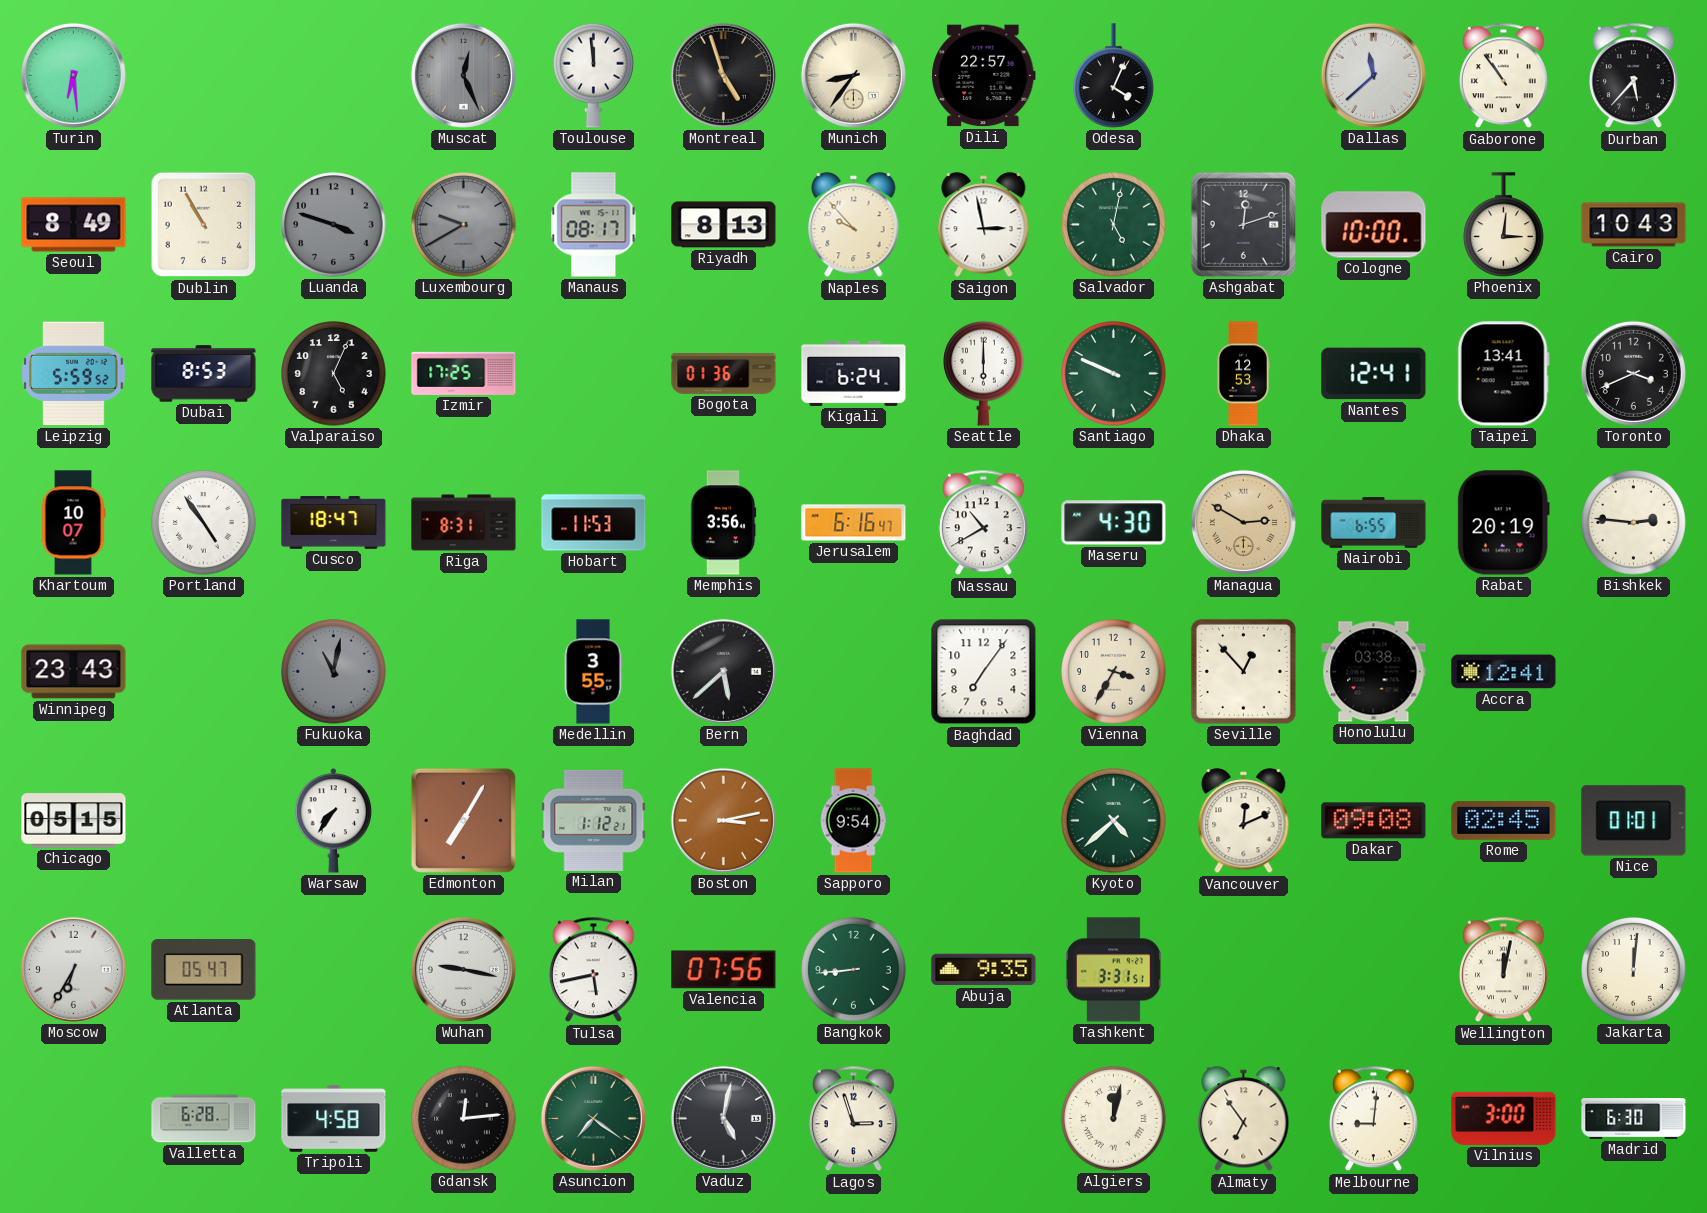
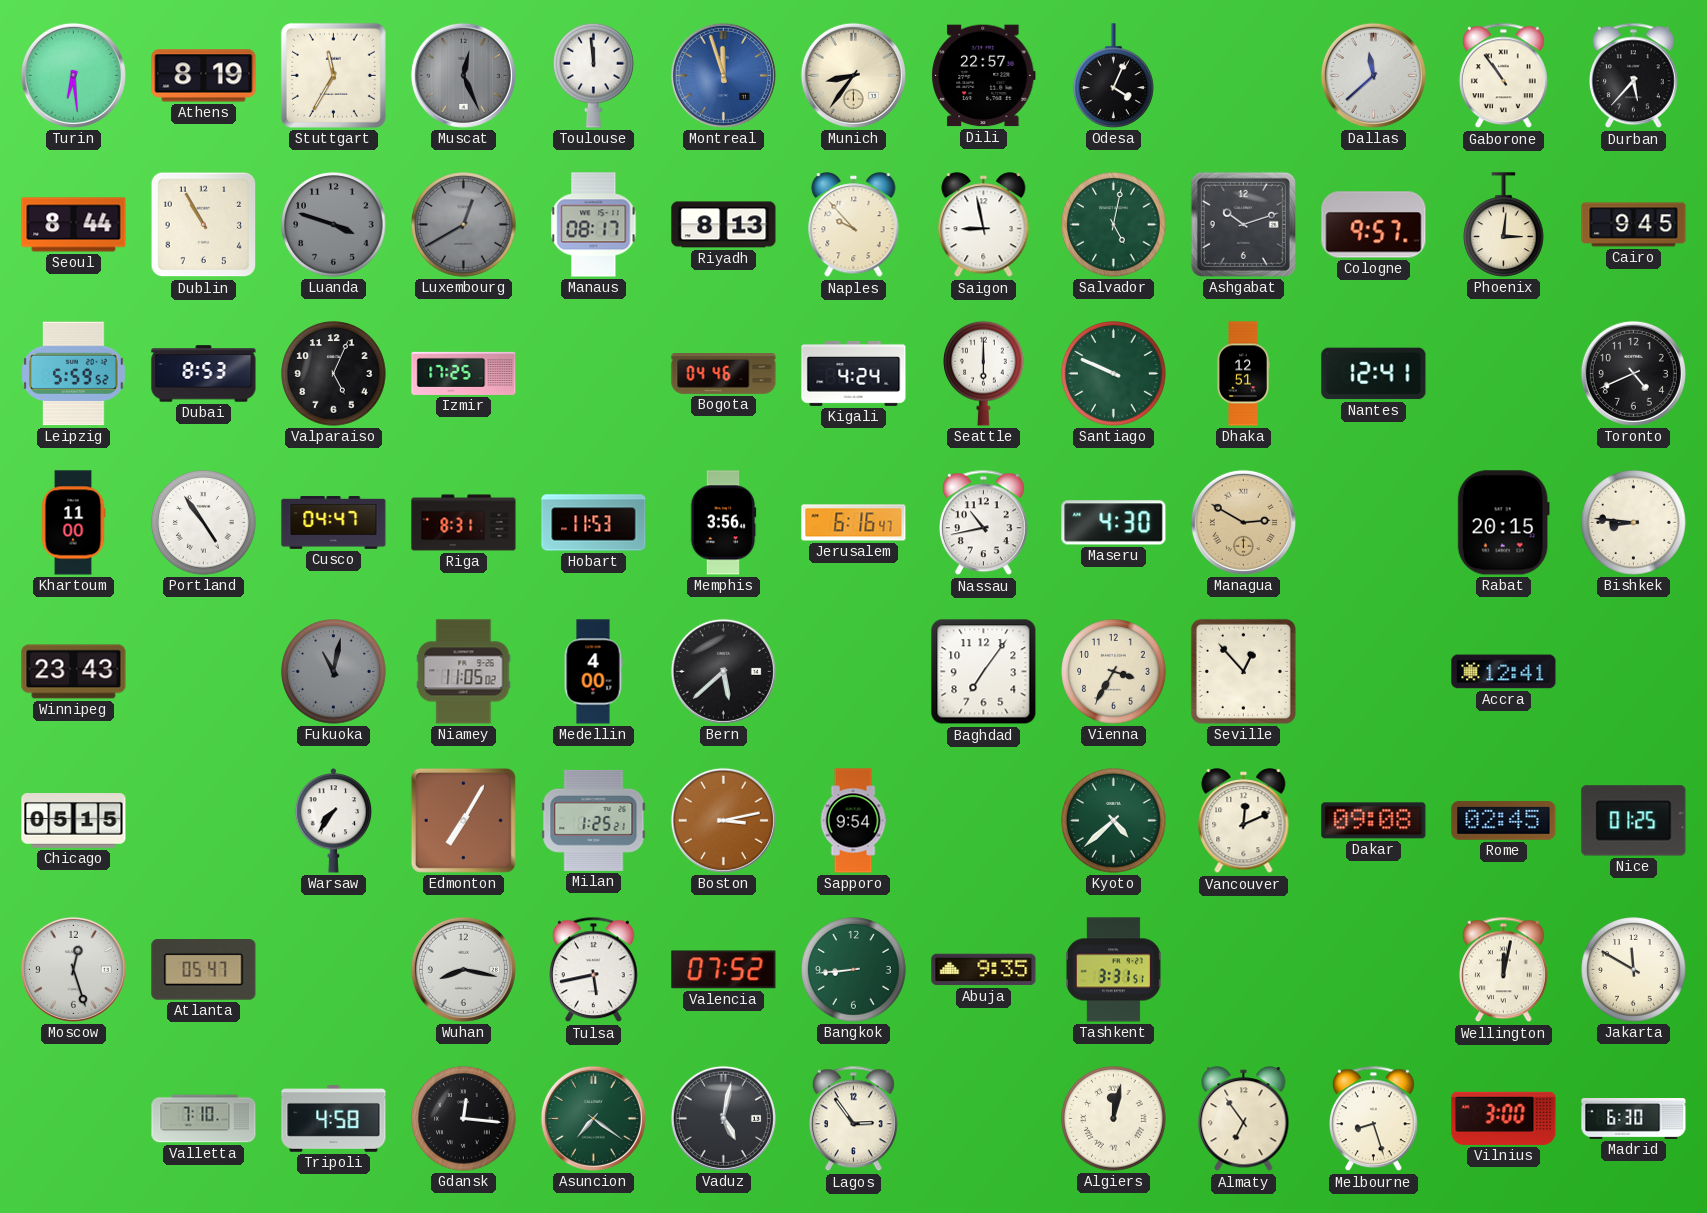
Athens: none -> 8:19 (204, 76)
Stuttgart: none -> 11:35 (333, 75)
Montreal: 4:57 -> 11:57 (723, 75)
Montreal dial: black -> blue (723, 75)
Seoul: 8:49 -> 8:44 (74, 225)
Luxembourg: 9:40 -> 12:40 (464, 225)
Saigon: 2:58 -> 8:58 (984, 225)
Ashgabat: 12:12 -> 10:12 (1243, 224)
Cologne: 10:00 -> 9:57 (1374, 225)
Cairo: 10:43 -> 9:45 (1634, 225)
Bogota: 01:36 -> 04:46 (724, 374)
Kigali: 6:24 -> 4:24 (854, 373)
Dhaka: 12:53 -> 12:51 (1243, 374)
Taipei: 13:41 -> none (1503, 374)
Toronto: 3:41 -> 4:41 (1633, 373)
Khartoum: 10:07 -> 11:00 (73, 523)
Cusco: 18:47 -> 04:47 (334, 523)
Nassau: 10:40 -> 10:43 (983, 523)
Nairobi: 6:55 -> none (1374, 523)
Rabat: 20:19 -> 20:15 (1503, 523)
Bishkek: 2:46 -> 8:46 (1634, 523)
Niamey: none -> 11:05 (464, 672)
Medellin: 3:55 -> 4:00 (593, 672)
Honolulu: 03:38 -> none (1374, 672)
Milan: 1:12 -> 1:25 (594, 820)
Nice: 01:01 -> 01:25 (1634, 821)
Moscow: 6:35 -> 12:27 (73, 969)
Wuhan: 9:17 -> 8:17 (463, 969)
Valencia: 07:56 -> 07:52 (724, 970)
Jakarta: 12:01 -> 11:50 (1634, 970)
Valletta: 6:28 -> 7:10 (204, 1119)
Gdansk: 12:14 -> 12:16 (464, 1119)
Lagos: 2:57 -> 2:54 (853, 1119)
Melbourne: 9:01 -> 8:27 (1373, 1119)
